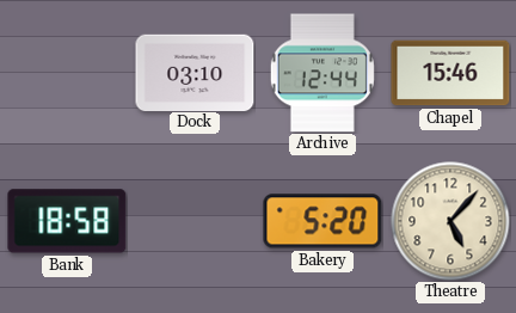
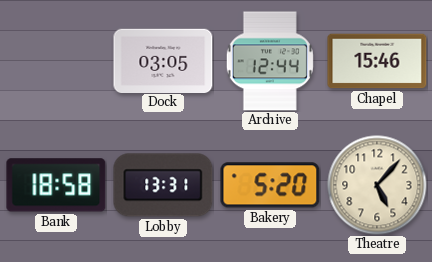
Dock: 03:10 -> 03:05 (163, 60)
Lobby: none -> 13:31 (163, 185)
